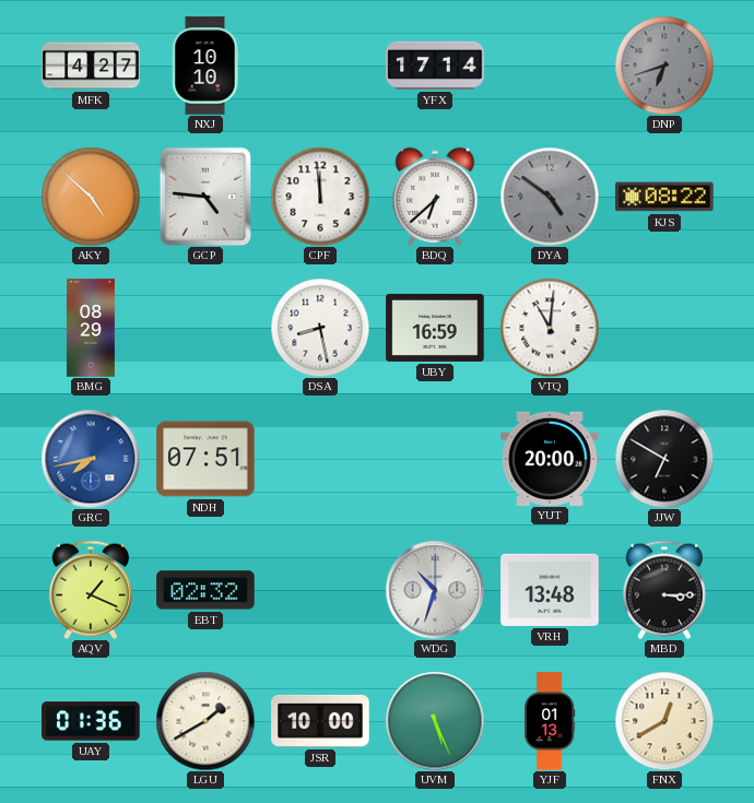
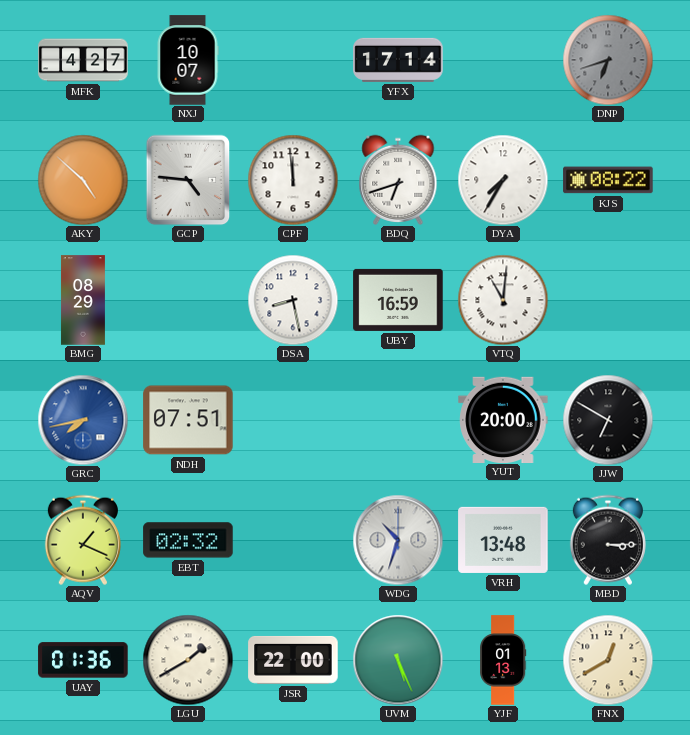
NXJ: 10:10 -> 10:07 (188, 60)
BDQ: 6:38 -> 6:42 (398, 180)
DYA: 4:51 -> 7:35 (503, 180)
DYA dial: grey -> white (503, 180)
JSR: 10:00 -> 22:00 (293, 660)
